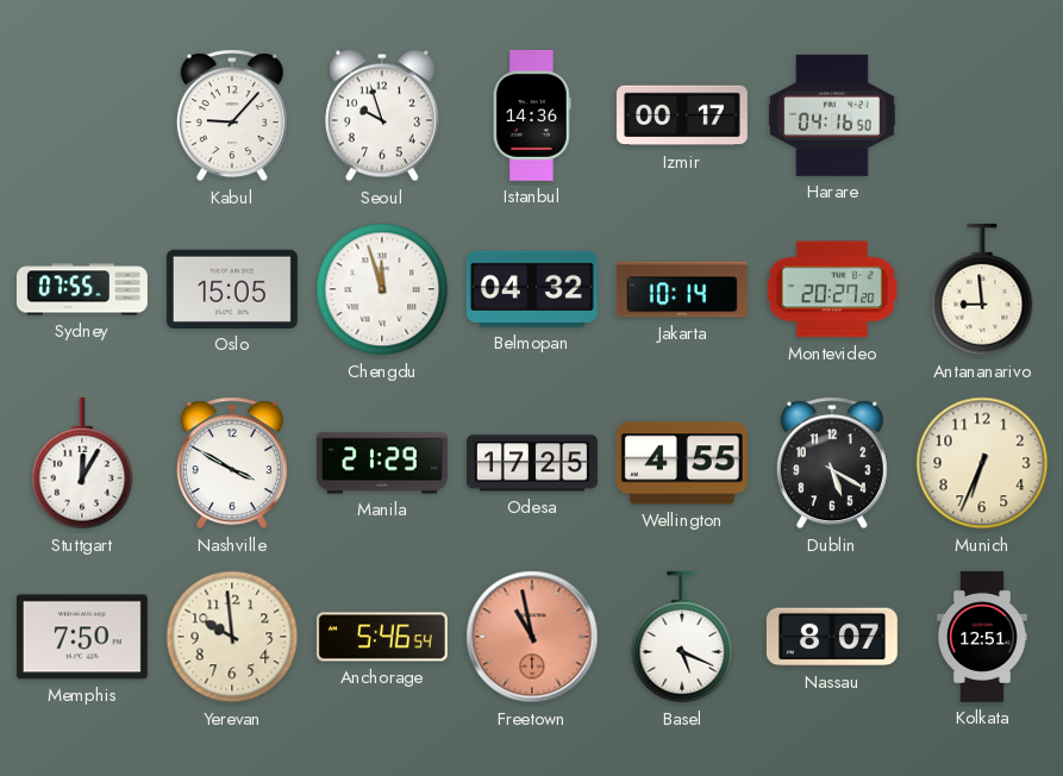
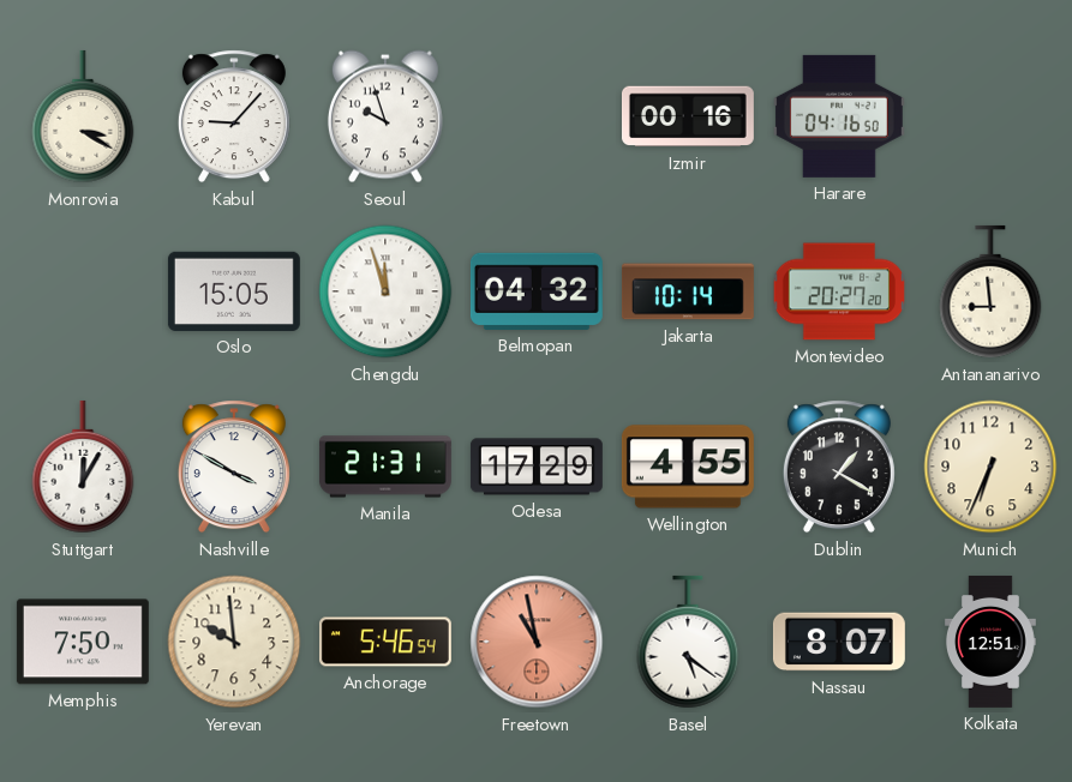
Monrovia: none -> 3:20 (83, 116)
Istanbul: 14:36 -> none (532, 115)
Izmir: 00:17 -> 00:16 (688, 116)
Sydney: 07:55 -> none (82, 289)
Manila: 21:29 -> 21:31 (385, 467)
Odesa: 17:25 -> 17:29 (537, 467)
Dublin: 5:20 -> 1:20 (839, 467)
Basel: 5:19 -> 5:21 (688, 642)
